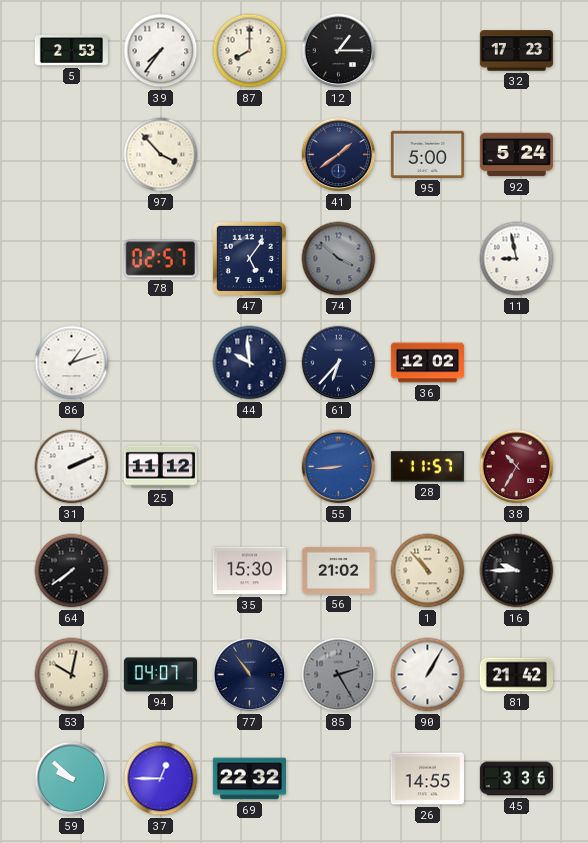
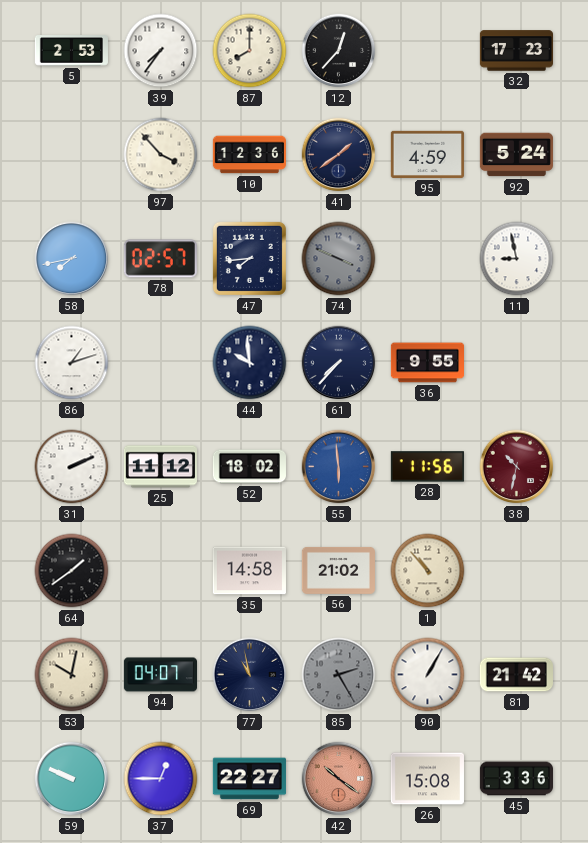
12: 1:15 -> 12:37 (339, 51)
10: none -> 12:36 (249, 155)
95: 5:00 -> 4:59 (427, 154)
58: none -> 7:43 (72, 259)
47: 5:06 -> 7:44 (249, 258)
74: 3:52 -> 3:49 (339, 259)
61: 6:37 -> 7:37 (339, 363)
36: 12:02 -> 9:55 (427, 363)
52: none -> 18:02 (249, 467)
55: 8:44 -> 5:59 (339, 467)
28: 11:57 -> 11:56 (427, 467)
38: 10:35 -> 10:32 (517, 467)
64: 7:39 -> 1:39 (72, 571)
35: 15:30 -> 14:58 (249, 571)
16: 9:45 -> none (517, 571)
77: 10:54 -> 10:58 (250, 675)
59: 9:52 -> 9:49 (72, 779)
69: 22:32 -> 22:27 (249, 779)
42: none -> 10:21 (339, 779)
26: 14:55 -> 15:08 (427, 779)
